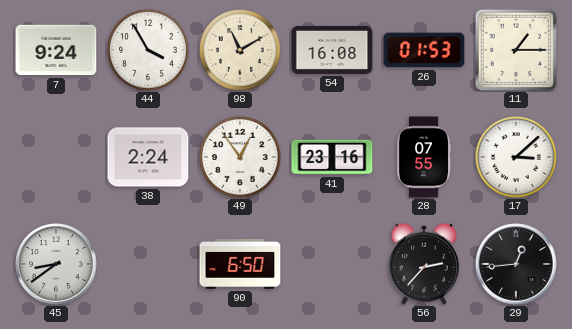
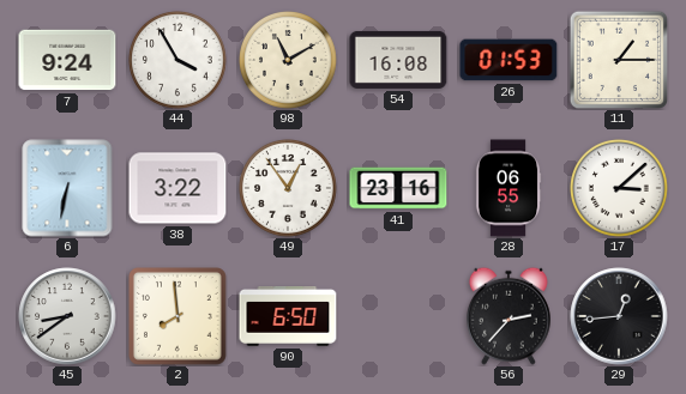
6: none -> 6:32 (67, 188)
38: 2:24 -> 3:22 (177, 188)
28: 07:55 -> 06:55 (509, 188)
2: none -> 7:59 (179, 317)
